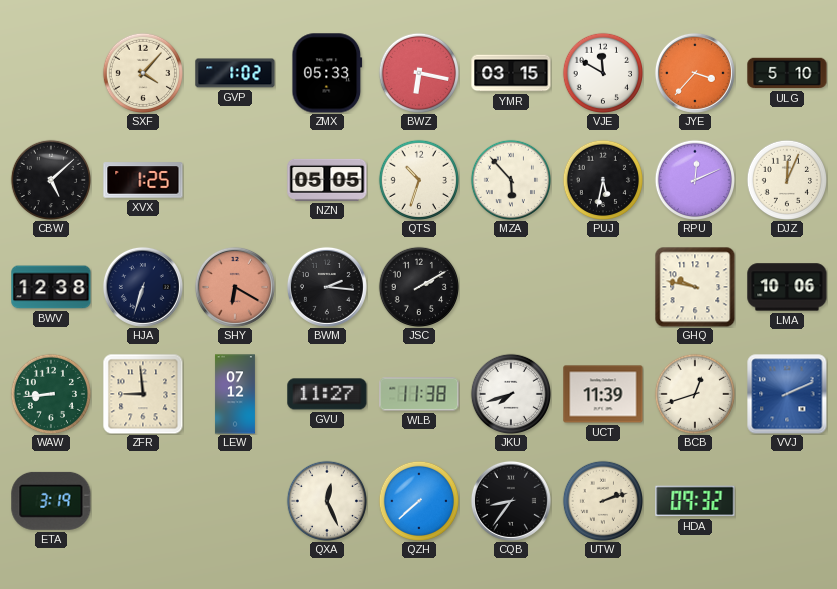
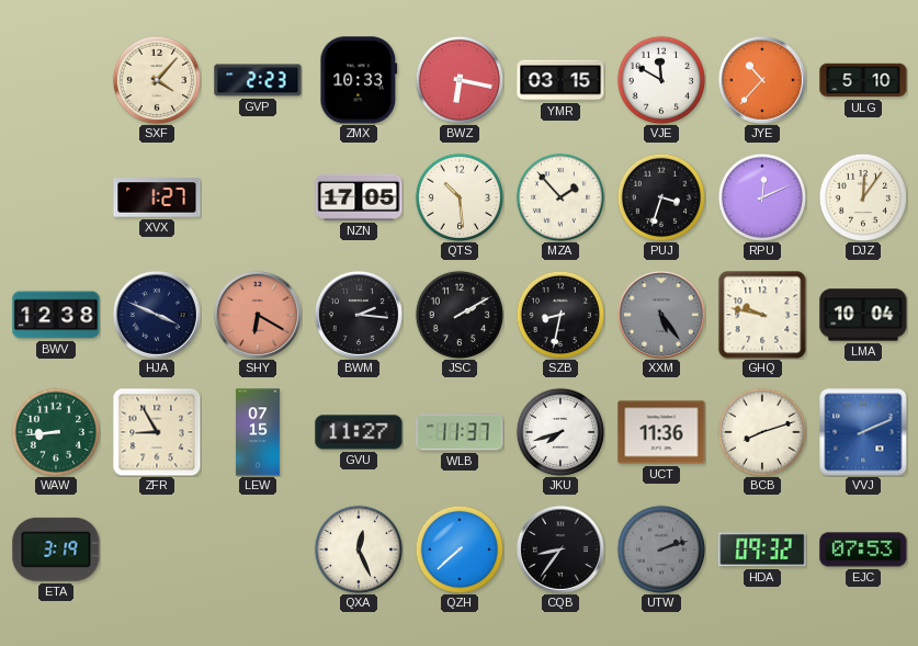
GVP: 1:02 -> 2:23 (258, 80)
ZMX: 05:33 -> 10:33 (359, 80)
JYE: 3:37 -> 10:37 (762, 80)
CBW: 5:08 -> none (50, 179)
XVX: 1:25 -> 1:27 (157, 197)
NZN: 05:05 -> 17:05 (359, 197)
QTS: 10:33 -> 10:29 (458, 196)
MZA: 5:53 -> 1:53 (559, 196)
PUJ: 5:32 -> 3:33 (660, 196)
DJZ: 12:04 -> 12:06 (862, 196)
HJA: 6:33 -> 3:49 (157, 315)
SZB: none -> 8:32 (559, 314)
XXM: none -> 5:24 (661, 315)
LMA: 10:06 -> 10:04 (863, 315)
ZFR: 8:59 -> 8:55 (157, 432)
LEW: 07:12 -> 07:15 (258, 432)
WLB: 11:38 -> 11:37 (460, 432)
UCT: 11:39 -> 11:36 (661, 432)
BCB: 12:42 -> 8:12 (761, 431)
UTW dial: cream -> grey (660, 548)
EJC: none -> 07:53 (863, 549)
